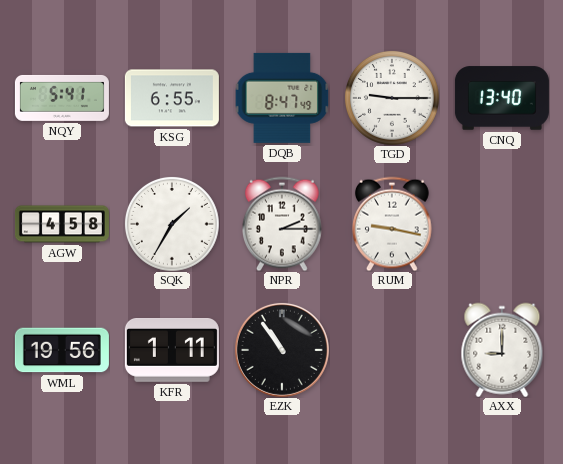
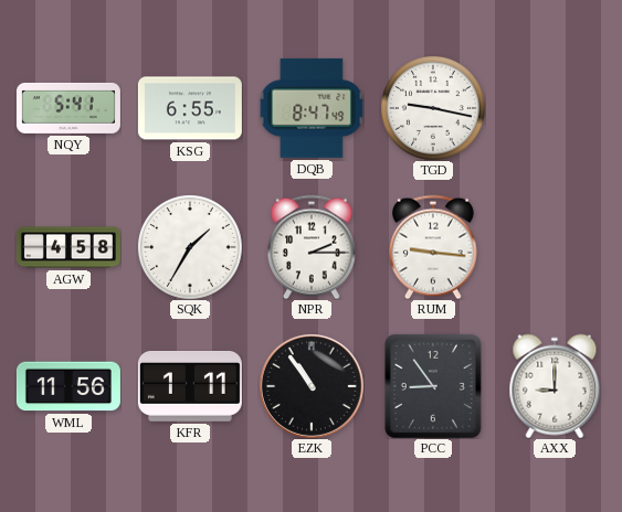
TGD: 9:15 -> 9:17 (433, 108)
CNQ: 13:40 -> none (502, 98)
RUM: 9:17 -> 9:16 (434, 247)
WML: 19:56 -> 11:56 (68, 386)
PCC: none -> 8:54 (433, 386)
